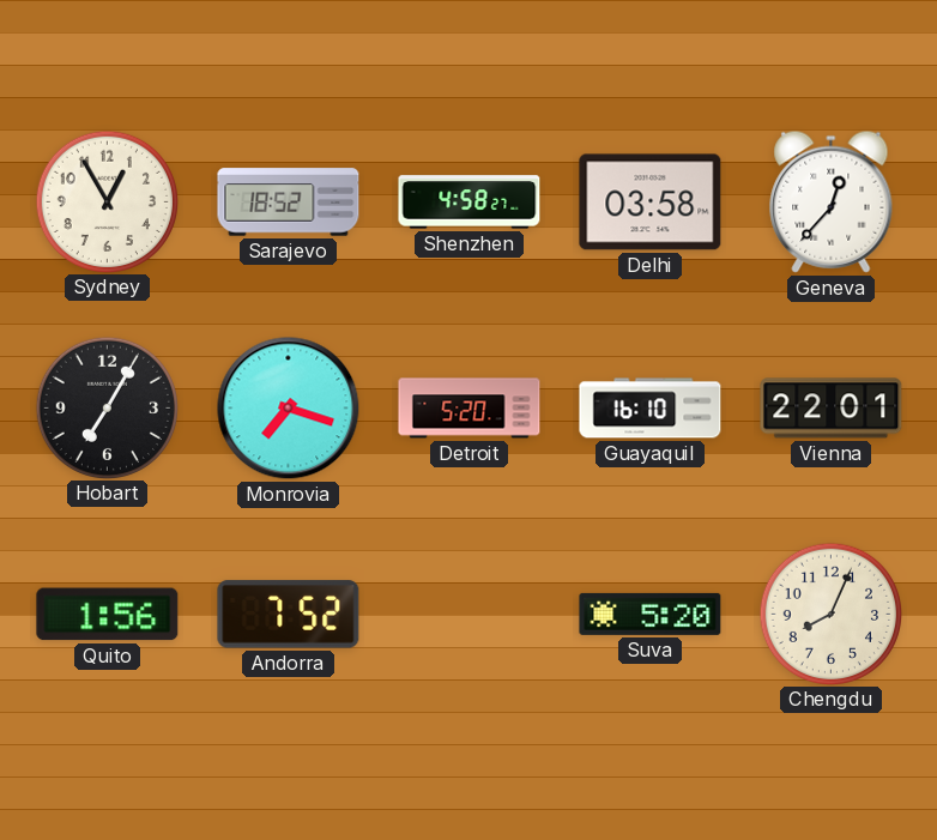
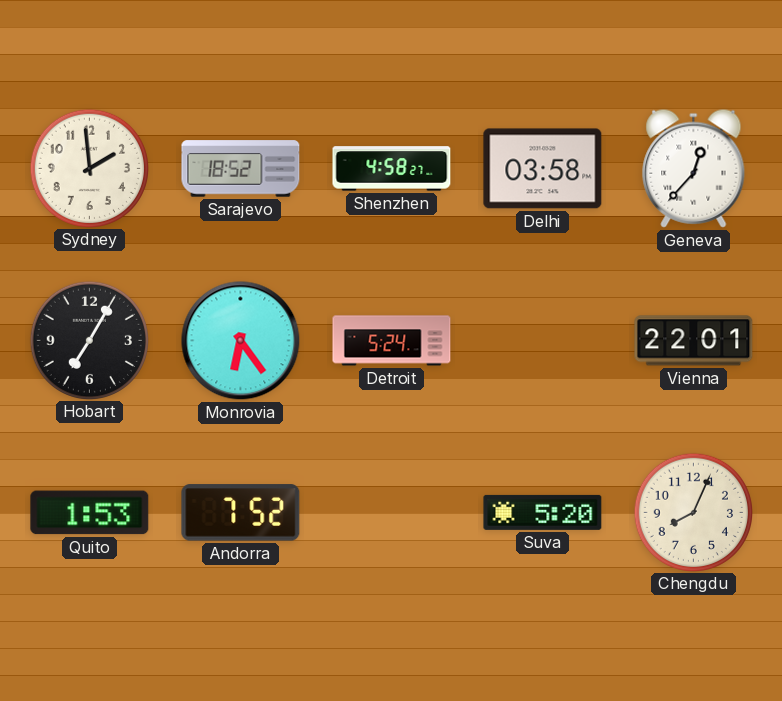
Sydney: 12:55 -> 1:59 (89, 168)
Monrovia: 7:18 -> 6:24 (241, 341)
Detroit: 5:20 -> 5:24 (392, 341)
Guayaquil: 16:10 -> none (651, 409)
Quito: 1:56 -> 1:53 (90, 513)
